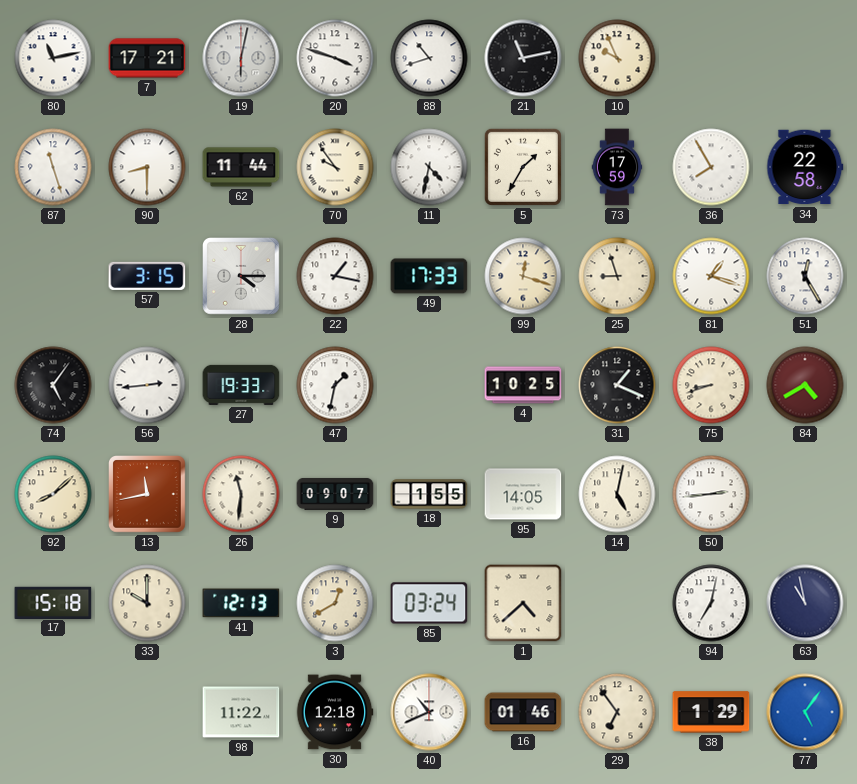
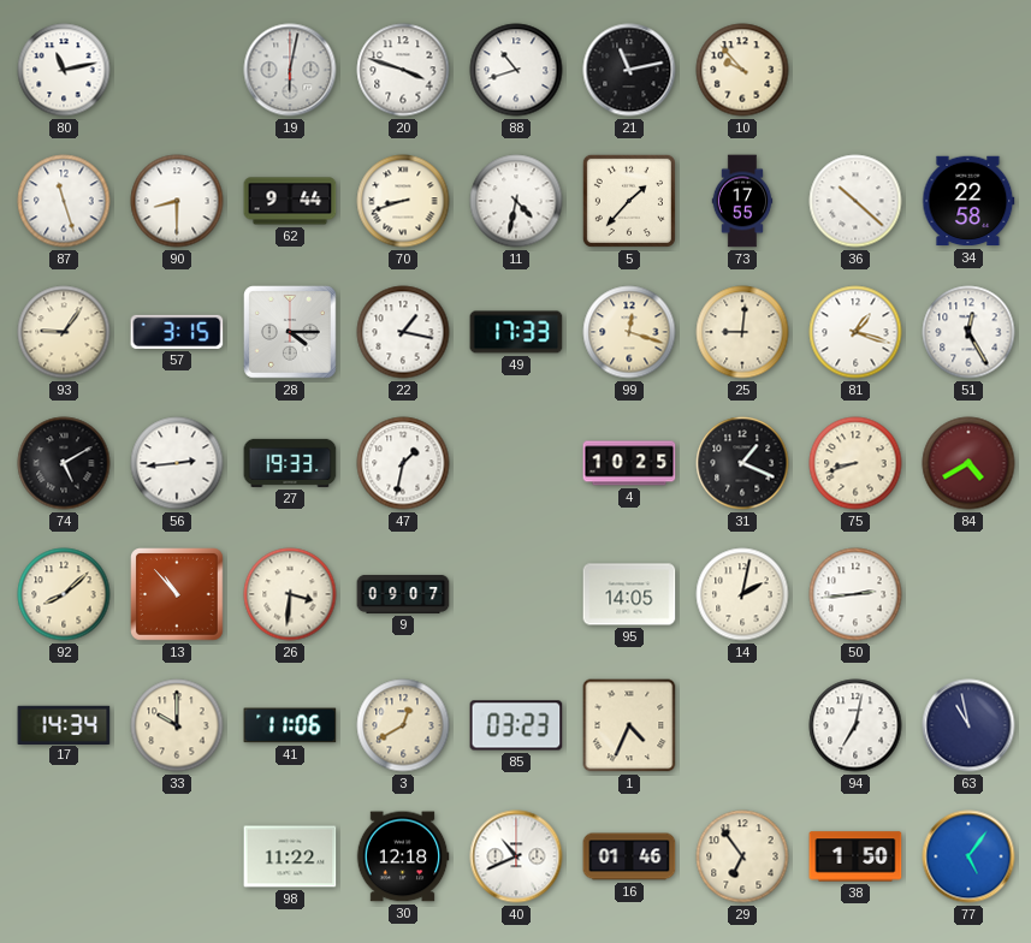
7: 17:21 -> none (147, 58)
10: 9:56 -> 9:53 (742, 70)
62: 11:44 -> 9:44 (290, 201)
70: 9:54 -> 8:42 (403, 201)
5: 1:35 -> 1:37 (629, 201)
73: 17:59 -> 17:55 (742, 201)
36: 7:55 -> 10:22 (855, 201)
93: none -> 9:06 (64, 332)
25: 8:57 -> 9:01 (742, 332)
74: 5:06 -> 5:10 (64, 463)
13: 11:43 -> 10:53 (178, 595)
26: 11:31 -> 3:31 (290, 594)
18: 1:55 -> none (429, 494)
14: 5:02 -> 2:02 (742, 594)
17: 15:18 -> 14:34 (64, 724)
41: 12:13 -> 11:06 (290, 725)
85: 03:24 -> 03:23 (516, 725)
1: 4:38 -> 4:34 (629, 725)
38: 1:29 -> 1:50 (855, 856)
